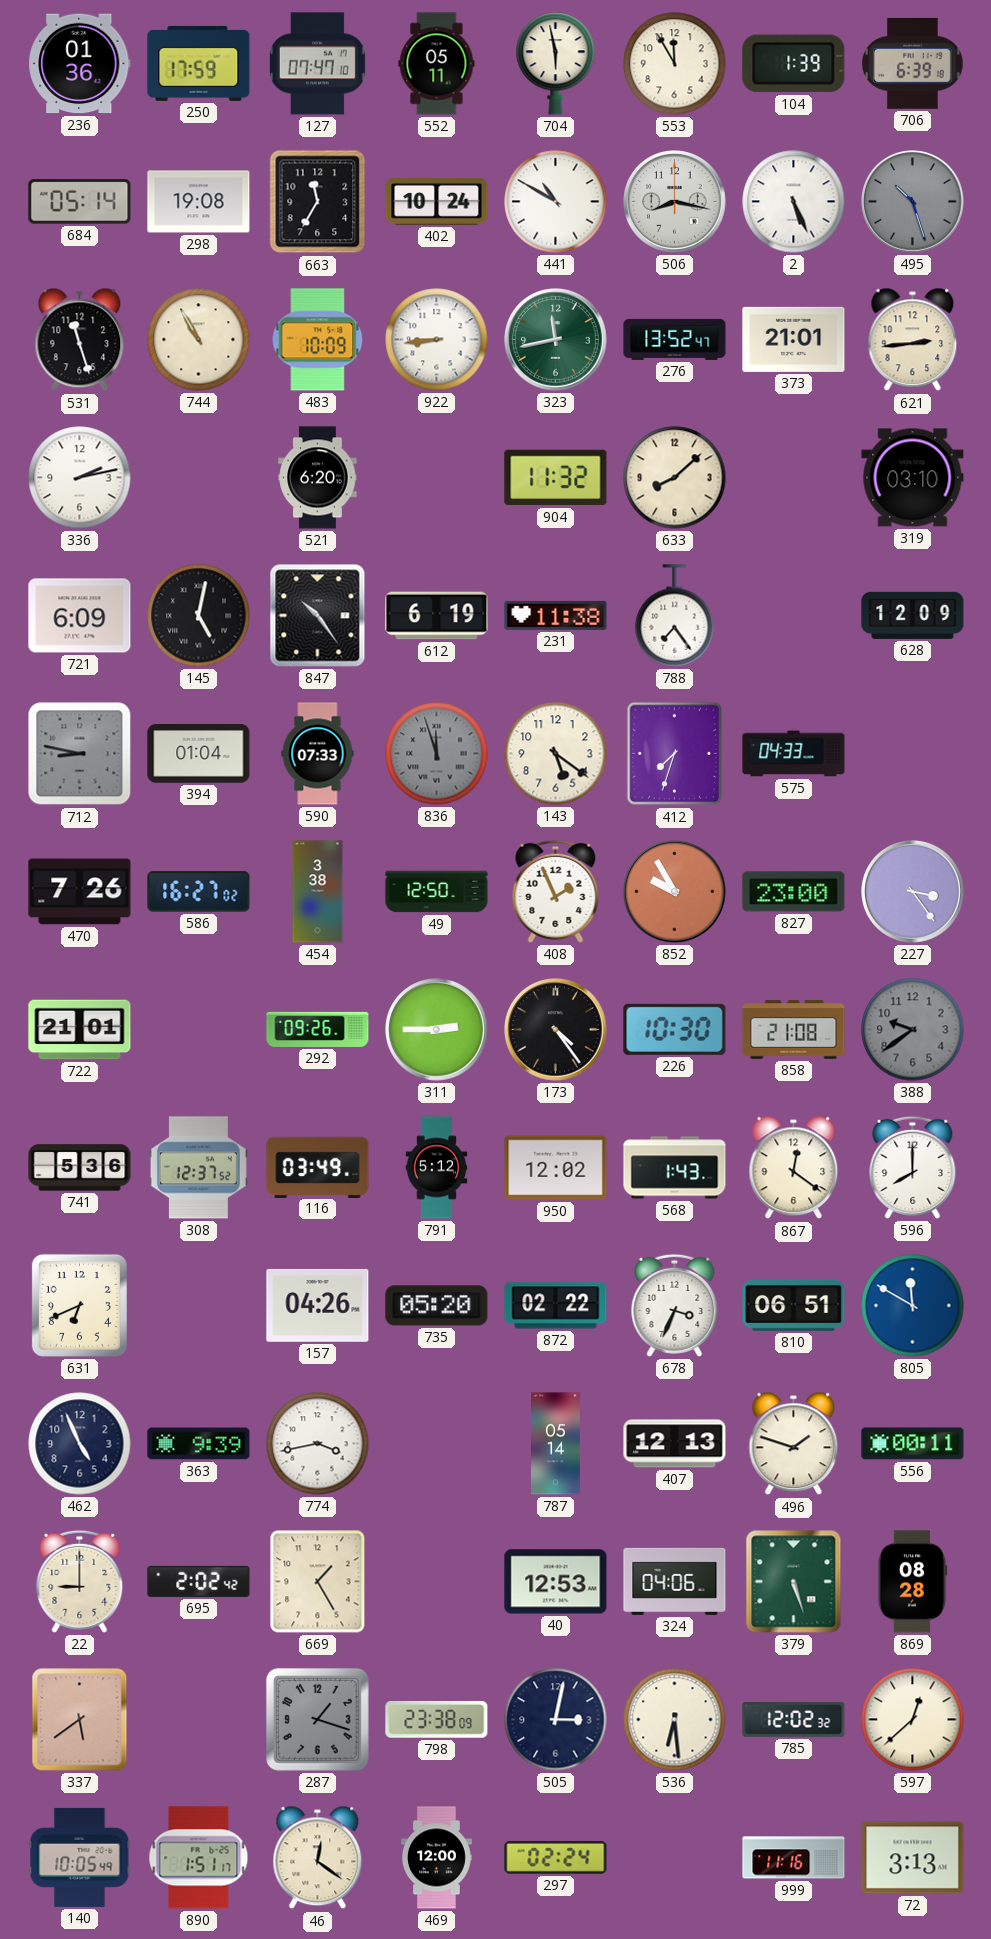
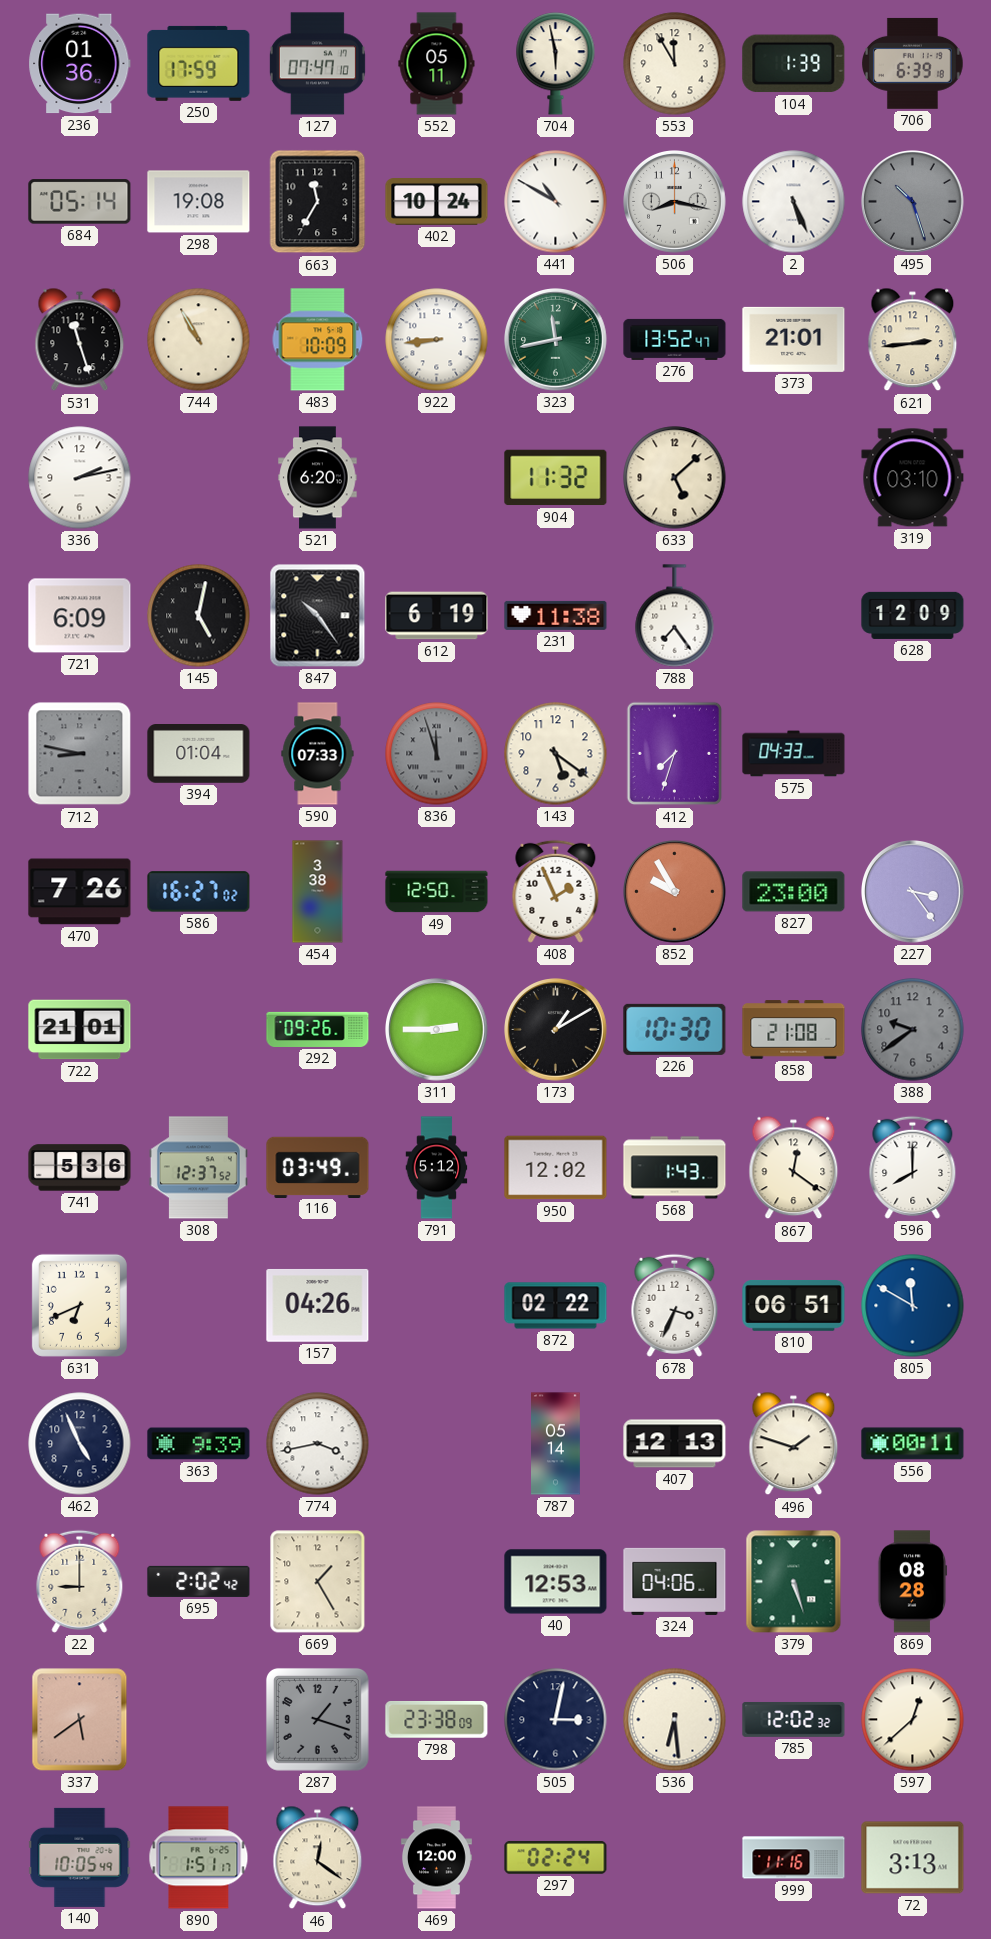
633: 8:08 -> 5:08 (675, 478)
173: 4:24 -> 1:10 (556, 1030)
735: 05:20 -> none (437, 1306)
